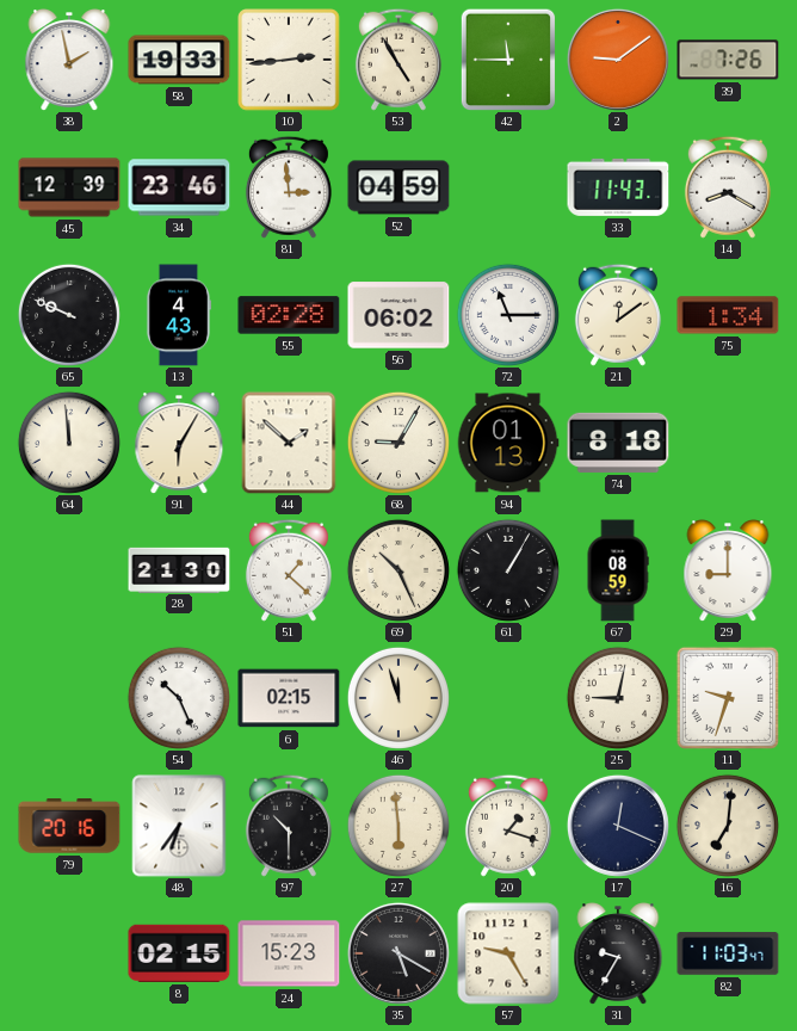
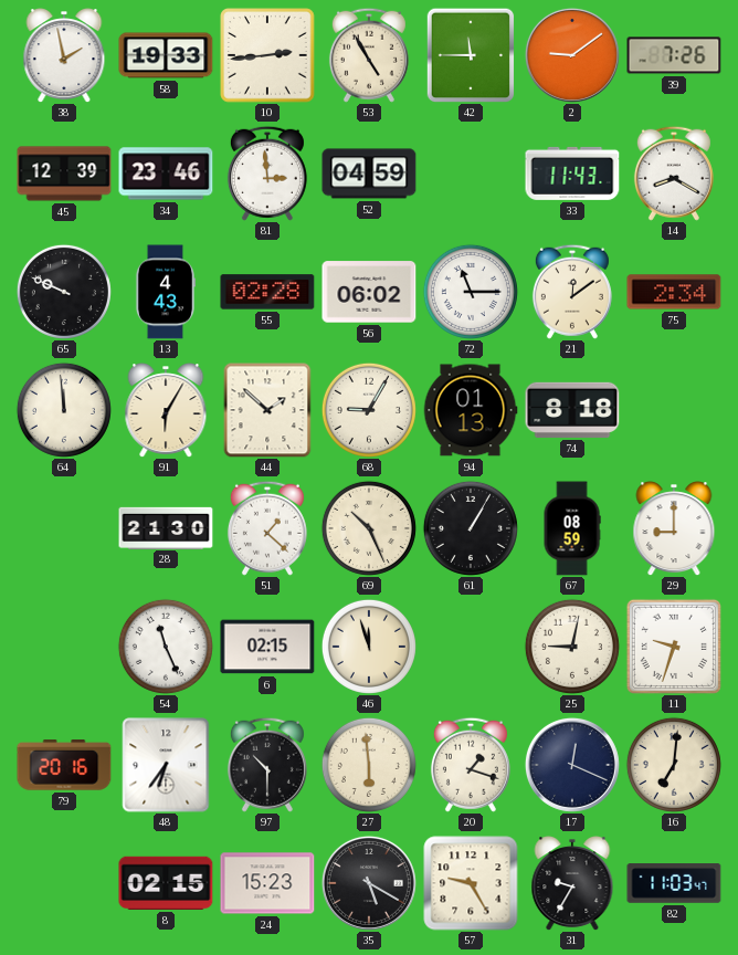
75: 1:34 -> 2:34 (674, 292)
54: 10:26 -> 11:26 (166, 647)
